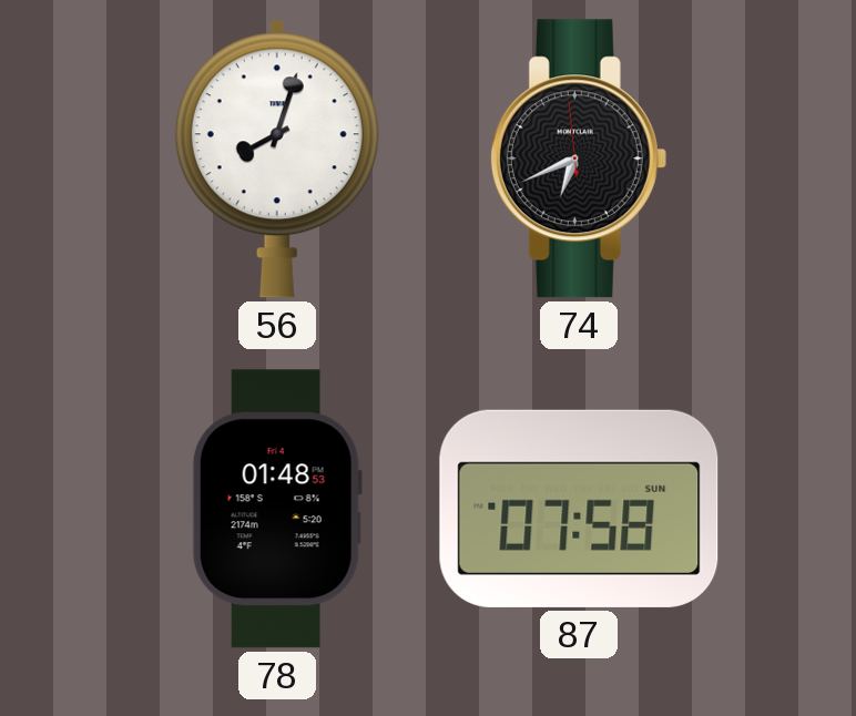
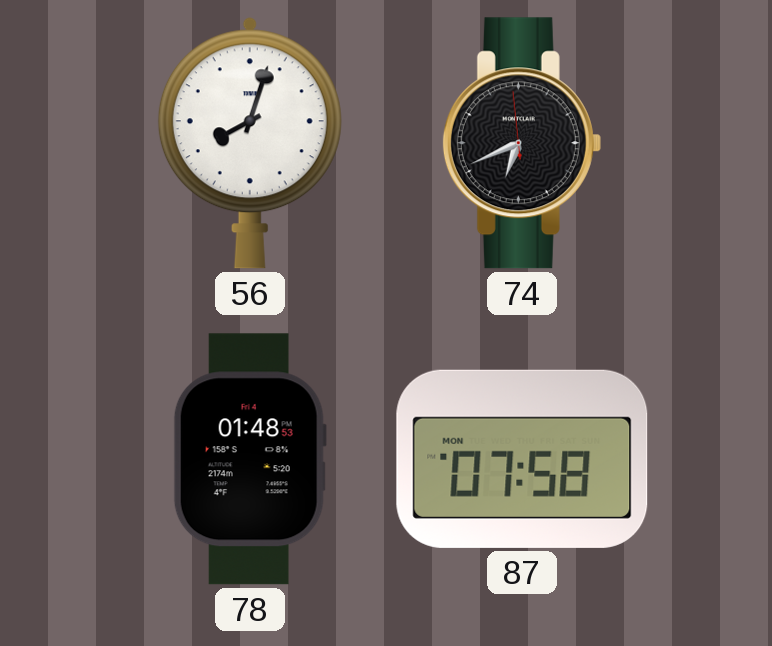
87 date: SUN -> MON (522, 459)
